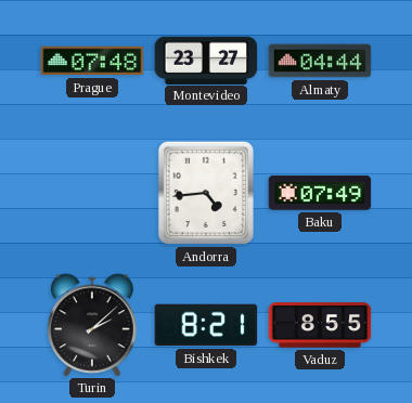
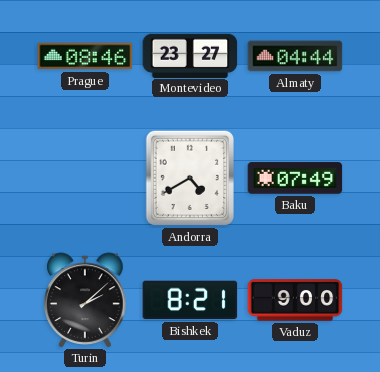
Prague: 07:48 -> 08:46 (85, 56)
Andorra: 4:44 -> 4:40 (190, 178)
Vaduz: 8:55 -> 9:00 (295, 300)
